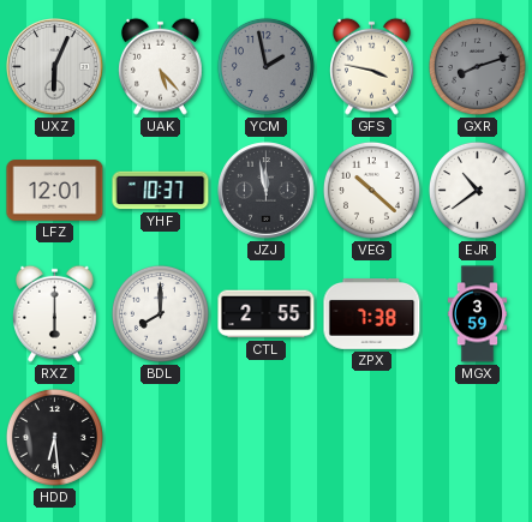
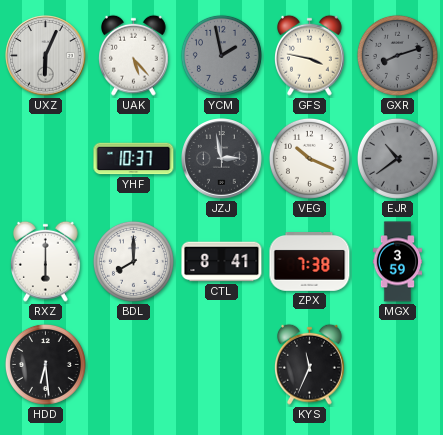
LFZ: 12:01 -> none (55, 191)
JZJ: 11:58 -> 2:58 (222, 159)
VEG: 10:22 -> 10:19 (309, 158)
EJR dial: white -> grey (397, 158)
CTL: 2:55 -> 8:41 (222, 262)
KYS: none -> 11:34 (310, 364)
